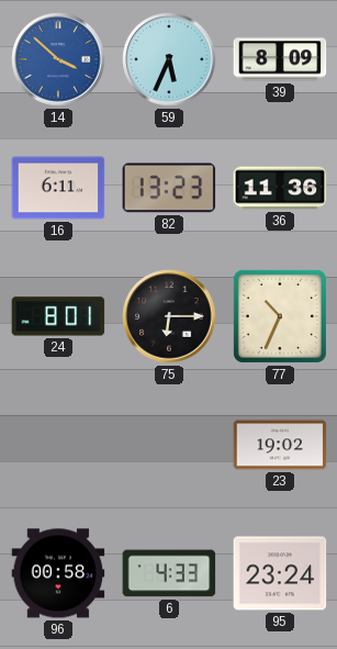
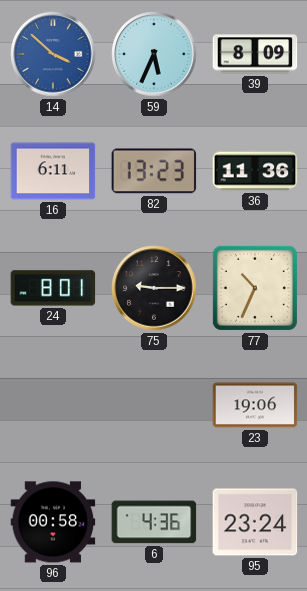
75: 6:15 -> 9:15 (154, 288)
23: 19:02 -> 19:06 (255, 405)
6: 4:33 -> 4:36 (154, 522)
